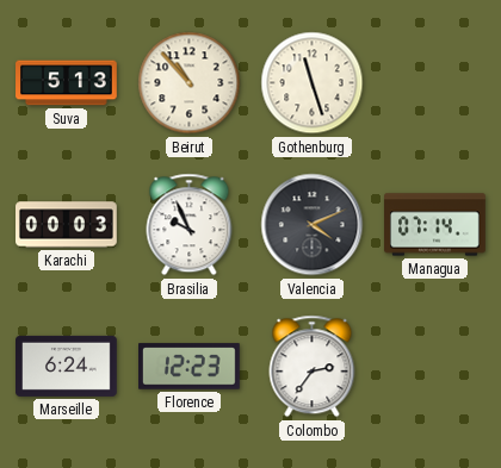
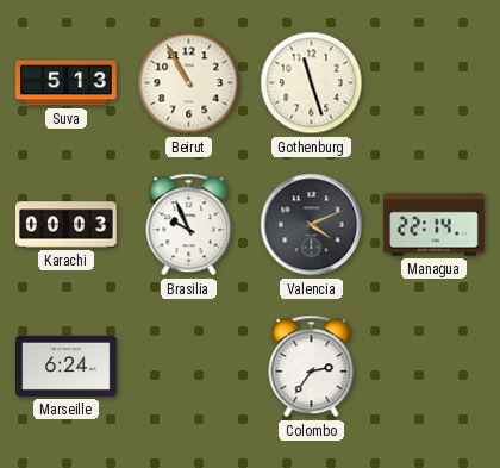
Beirut: 10:53 -> 10:55 (189, 83)
Managua: 07:14 -> 22:14 (435, 225)
Florence: 12:23 -> none (190, 367)
